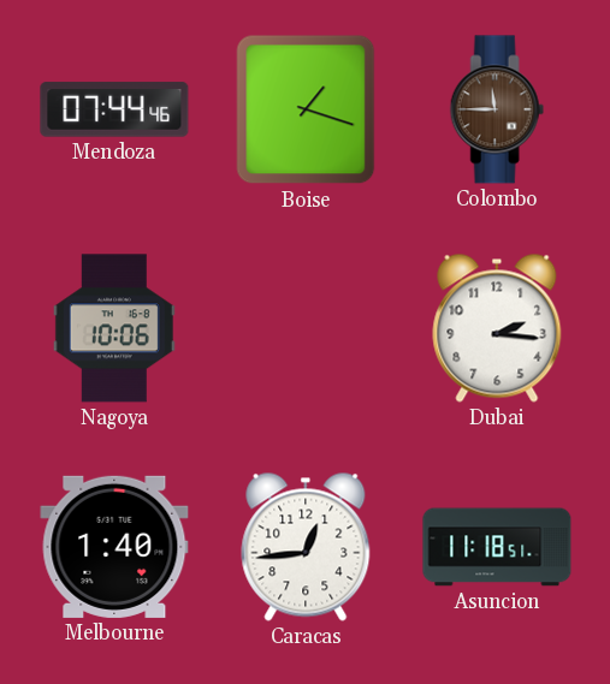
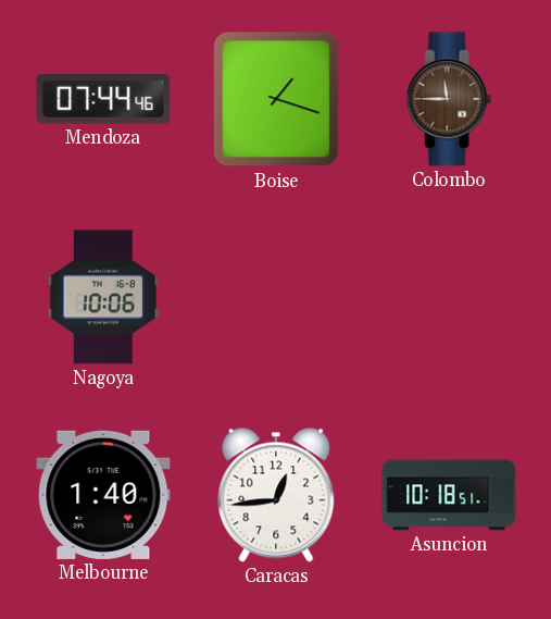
Dubai: 2:16 -> none (497, 328)
Asuncion: 11:18 -> 10:18 (449, 495)
